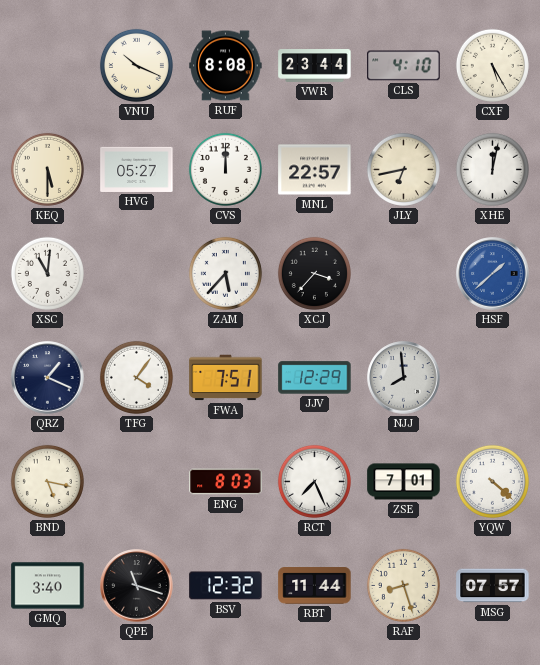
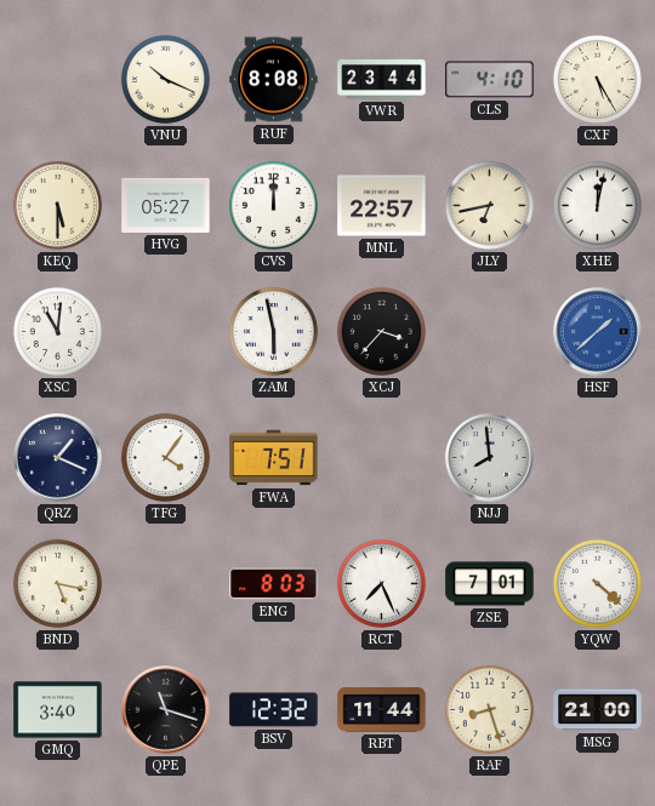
ZAM: 5:37 -> 5:58 (273, 331)
JJV: 12:29 -> none (315, 378)
MSG: 07:57 -> 21:00 (598, 710)
